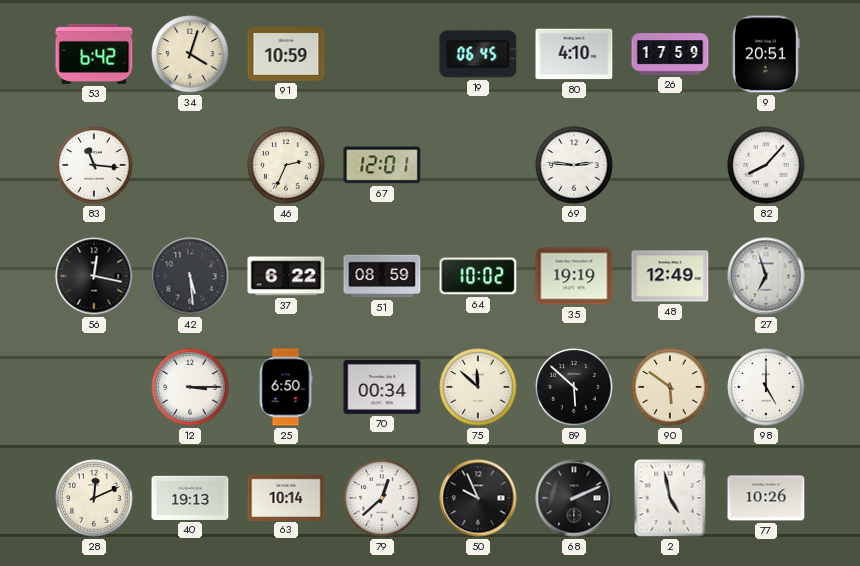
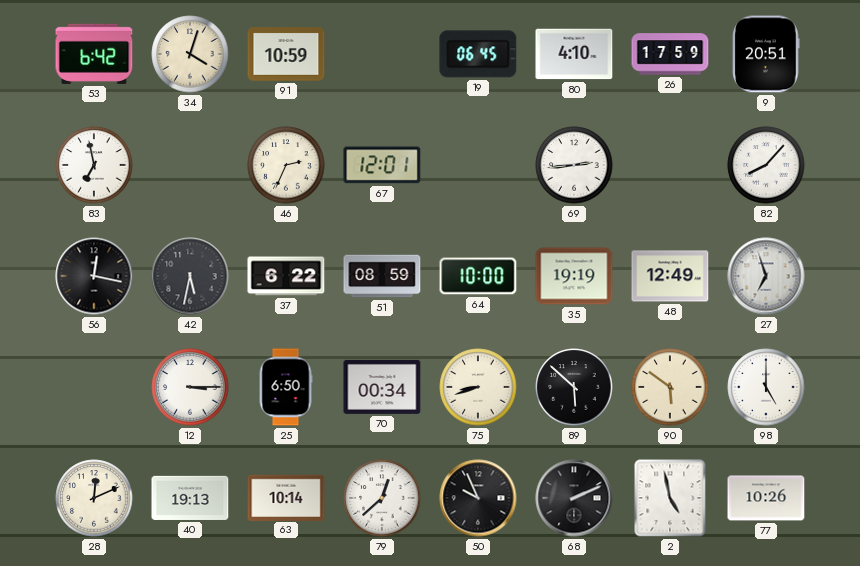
83: 11:16 -> 6:58 (94, 165)
69: 2:46 -> 2:44 (574, 165)
42: 5:29 -> 5:32 (190, 276)
64: 10:02 -> 10:00 (478, 276)
75: 11:52 -> 8:42 (478, 387)
